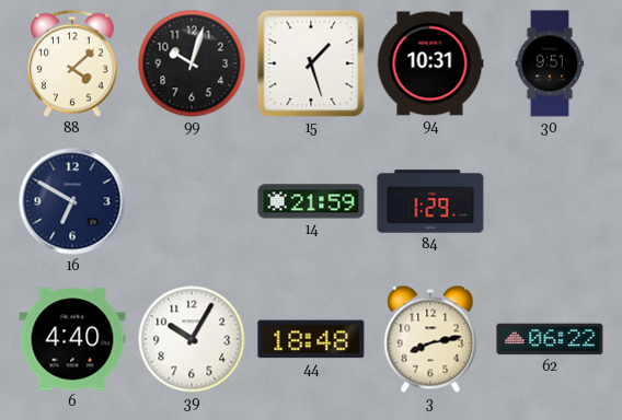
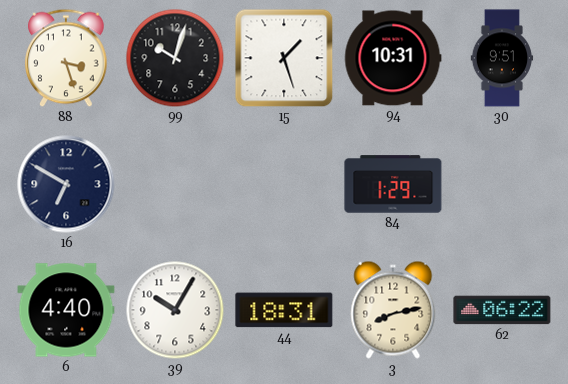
88: 4:08 -> 3:27 (66, 58)
14: 21:59 -> none (311, 201)
44: 18:48 -> 18:31 (284, 310)
